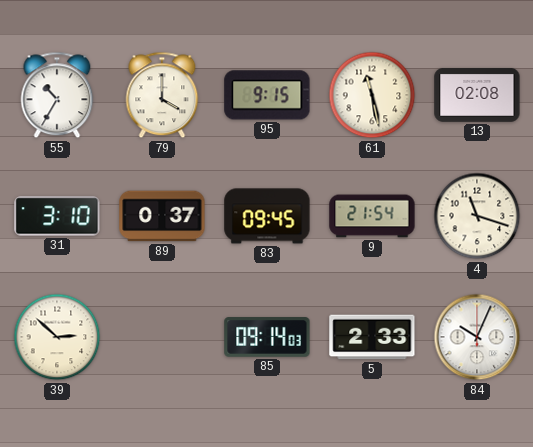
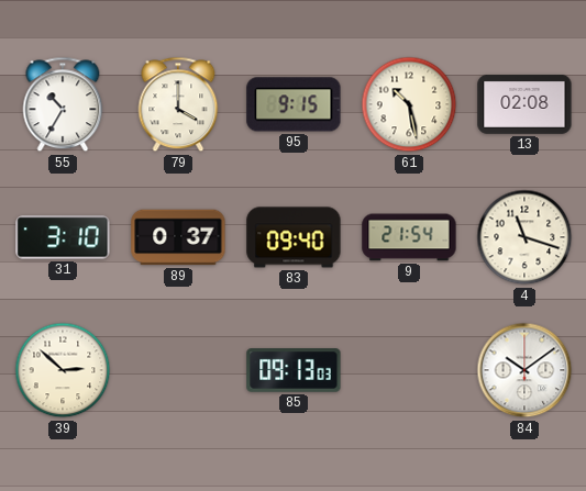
61: 11:28 -> 10:28 (409, 104)
83: 09:45 -> 09:40 (294, 237)
85: 09:14 -> 09:13 (294, 370)
5: 2:33 -> none (372, 337)
84: 10:04 -> 10:09 (524, 370)
